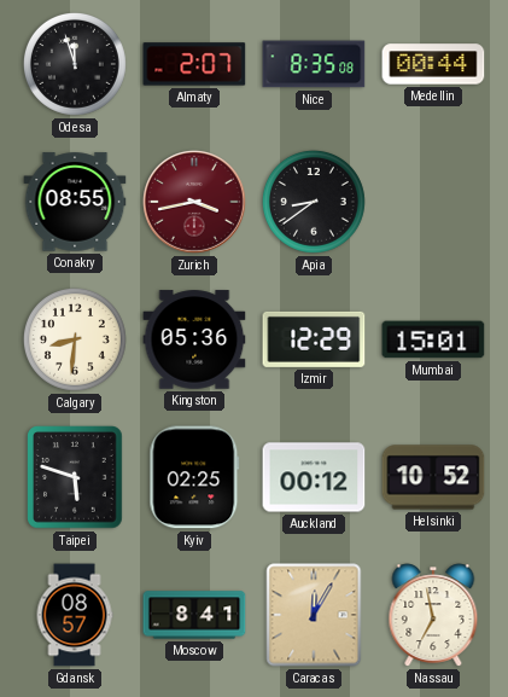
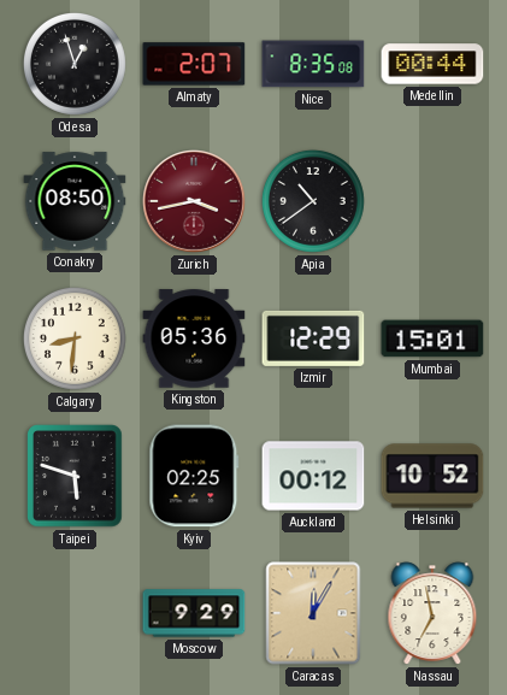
Odesa: 11:57 -> 12:57 (75, 64)
Conakry: 08:55 -> 08:50 (75, 201)
Apia: 8:39 -> 10:39 (313, 201)
Gdansk: 08:57 -> none (75, 615)
Moscow: 8:41 -> 9:29 (194, 613)
